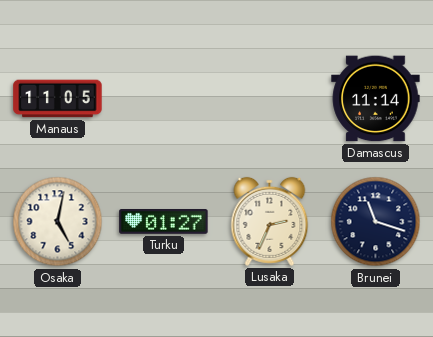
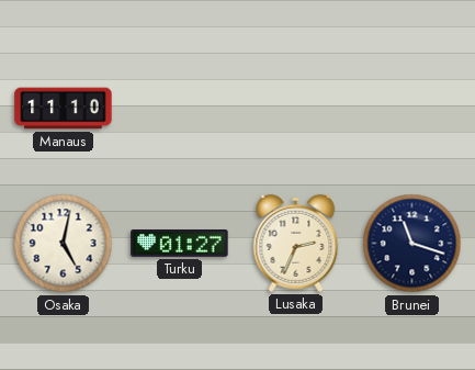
Manaus: 11:05 -> 11:10 (64, 109)
Damascus: 11:14 -> none (376, 99)
